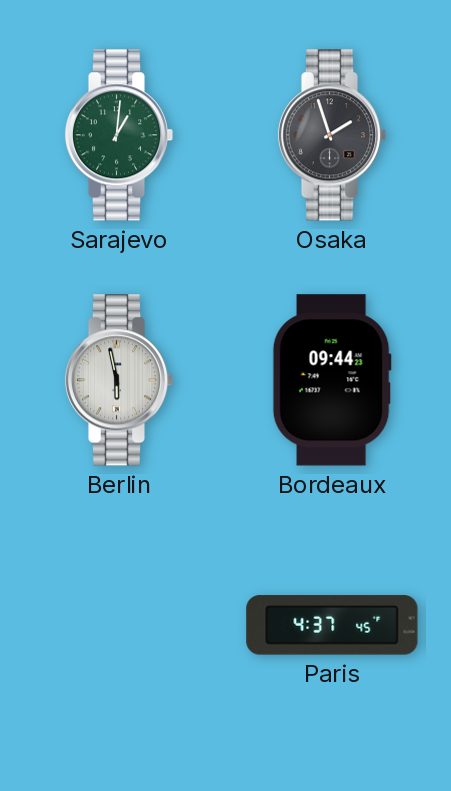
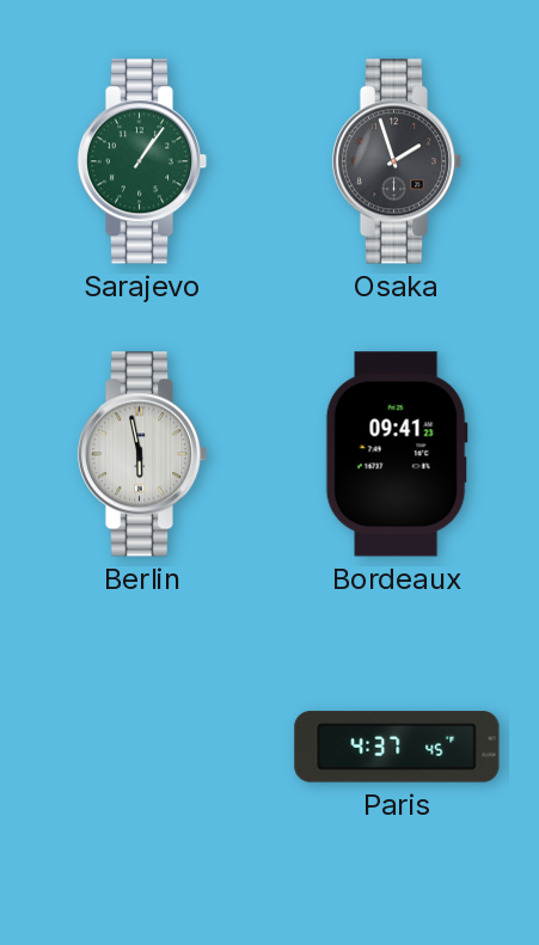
Sarajevo: 1:01 -> 1:06 (142, 161)
Bordeaux: 09:44 -> 09:41 (397, 454)
